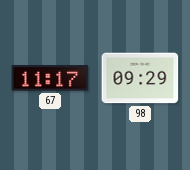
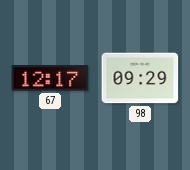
67: 11:17 -> 12:17 (50, 78)
